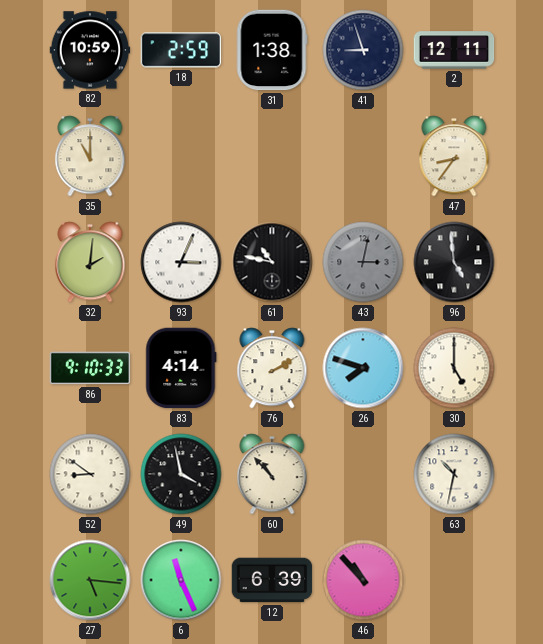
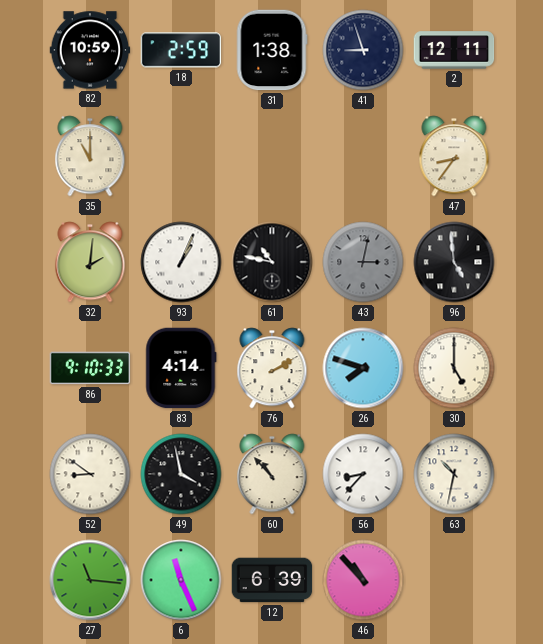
93: 3:04 -> 1:04 (181, 262)
56: none -> 8:37 (363, 474)
27: 5:16 -> 11:16 (90, 580)
